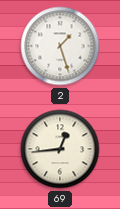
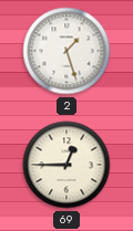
69: 12:44 -> 12:45 (66, 165)
